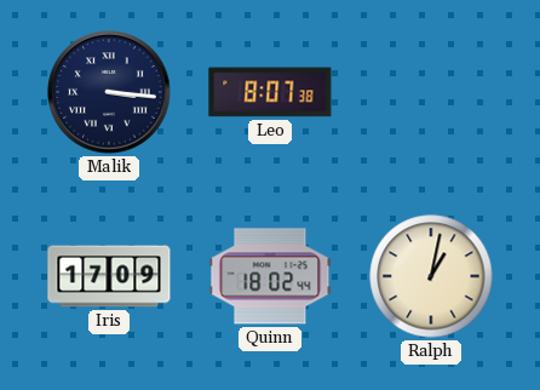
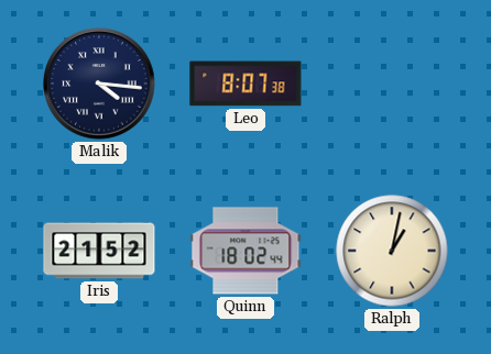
Malik: 3:16 -> 4:16 (99, 84)
Iris: 17:09 -> 21:52 (99, 251)
